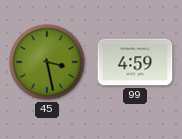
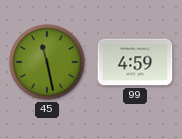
45: 3:28 -> 11:28 (47, 62)
